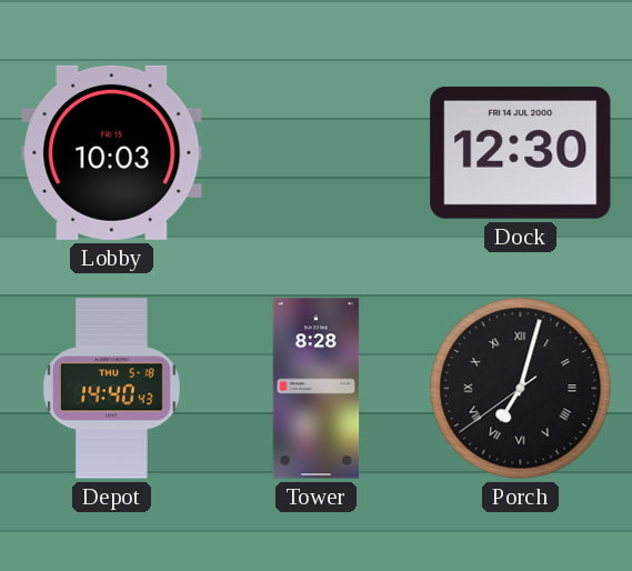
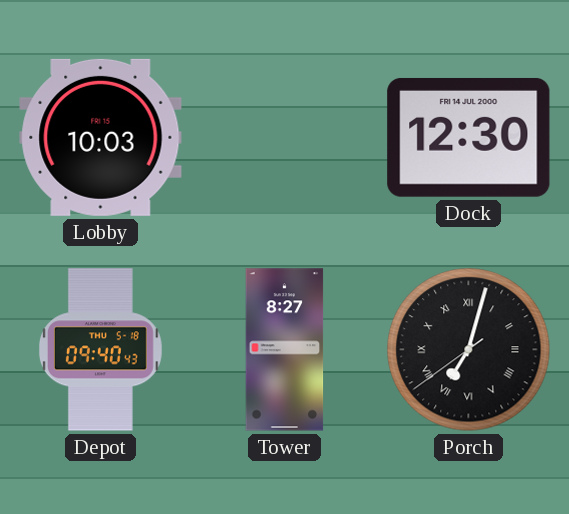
Depot: 14:40 -> 09:40 (100, 350)
Tower: 8:28 -> 8:27 (285, 350)
